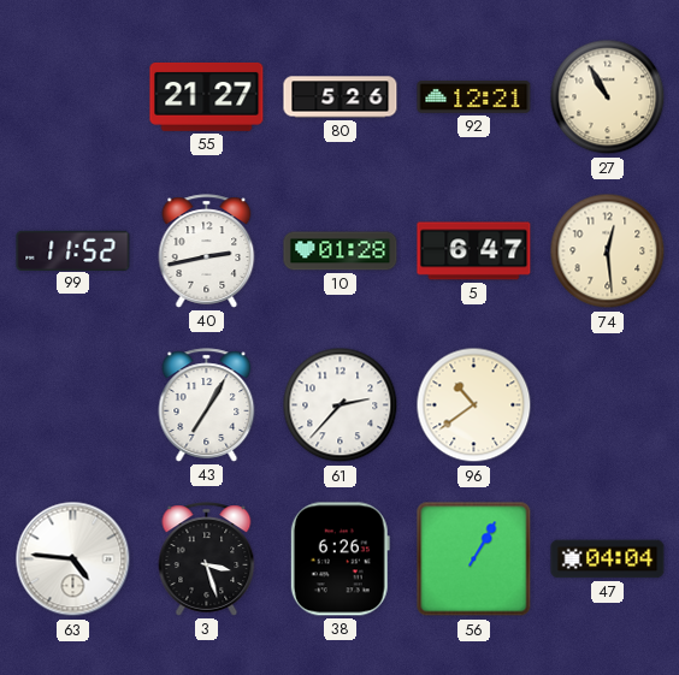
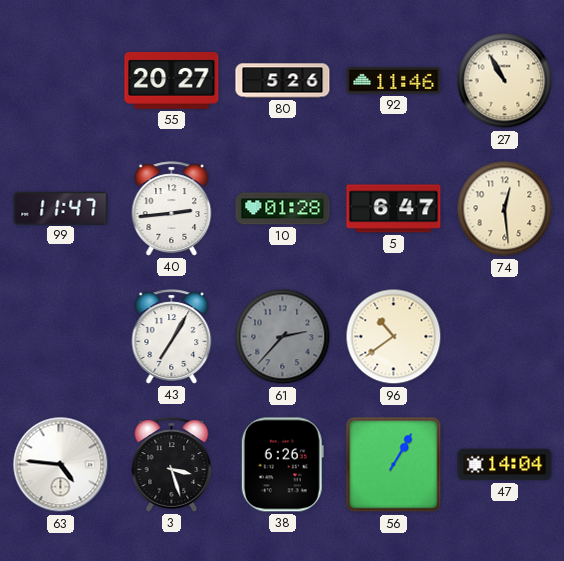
55: 21:27 -> 20:27 (172, 80)
92: 12:21 -> 11:46 (394, 81)
99: 11:52 -> 11:47 (61, 208)
40: 2:43 -> 2:44 (172, 209)
61 dial: white -> grey (283, 337)
47: 04:04 -> 14:04 (505, 465)
